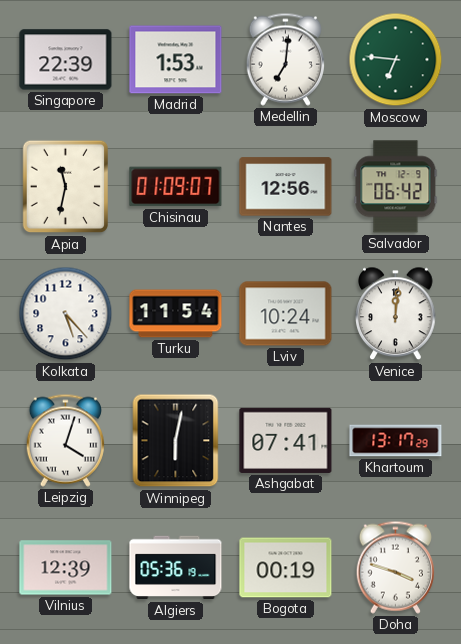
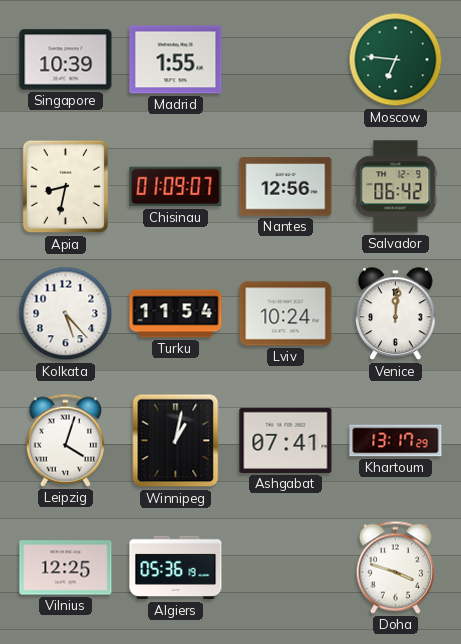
Singapore: 22:39 -> 10:39 (66, 60)
Madrid: 1:53 -> 1:55 (176, 60)
Medellin: 7:01 -> none (285, 59)
Apia: 11:32 -> 8:32 (66, 187)
Winnipeg: 6:02 -> 1:02 (176, 441)
Vilnius: 12:39 -> 12:25 (66, 568)
Bogota: 00:19 -> none (286, 568)
